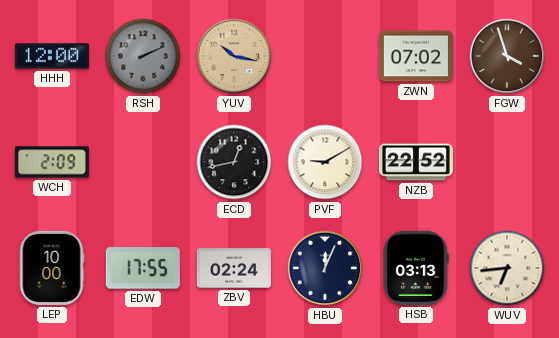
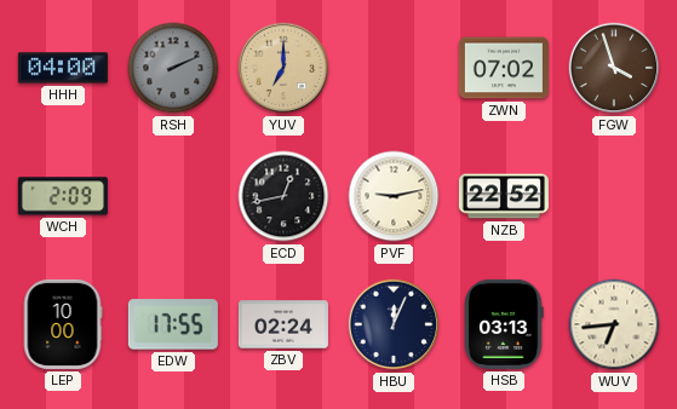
HHH: 12:00 -> 04:00 (63, 68)
YUV: 10:17 -> 7:00 (283, 68)
PVF: 9:10 -> 9:13 (394, 196)
